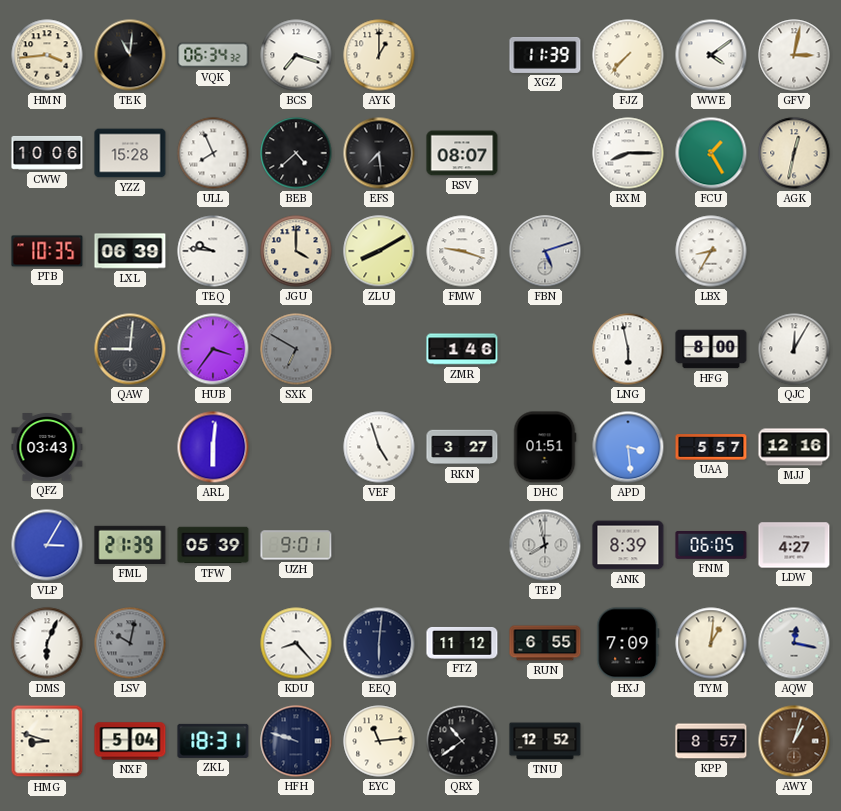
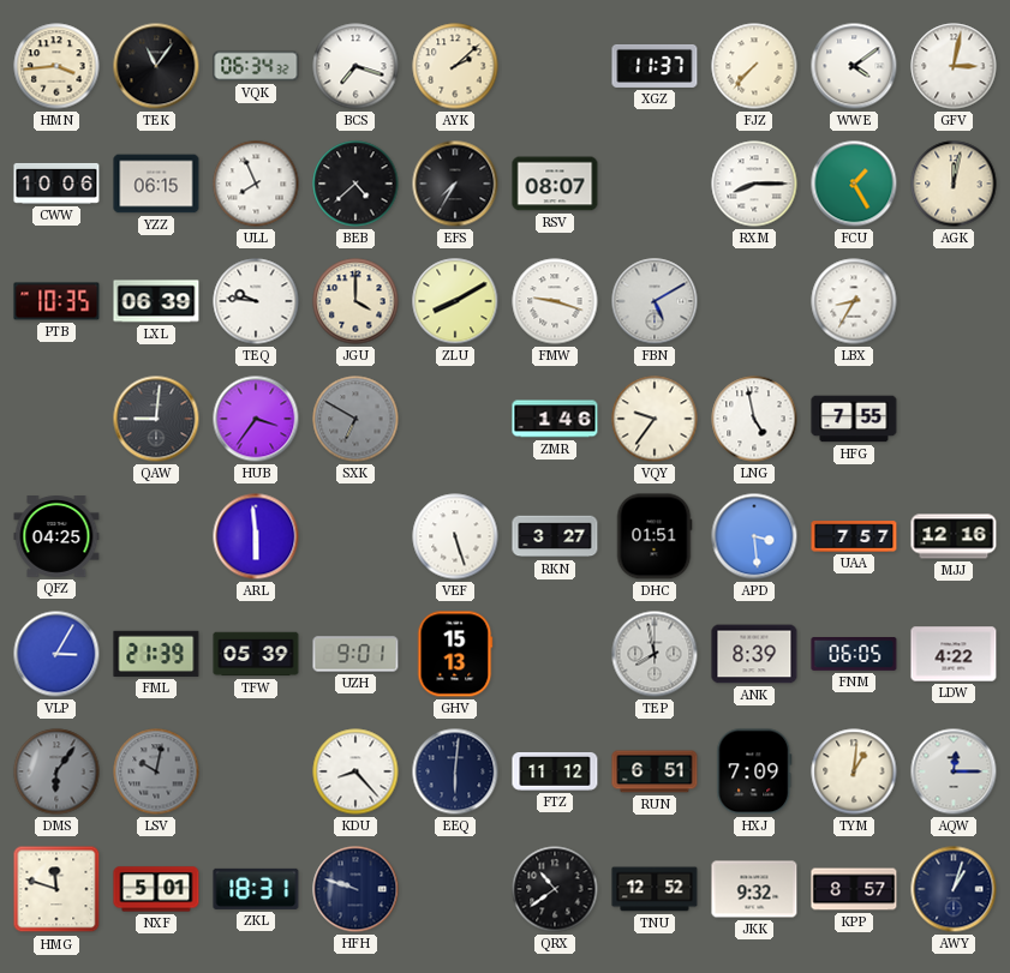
TEK: 11:01 -> 11:06 (156, 66)
AYK: 1:00 -> 2:08 (455, 66)
XGZ: 11:39 -> 11:37 (655, 66)
YZZ: 15:28 -> 06:15 (156, 184)
EFS: 7:29 -> 7:35 (455, 184)
AGK: 12:32 -> 12:02 (954, 184)
FBN: 5:12 -> 5:10 (655, 301)
VQY: none -> 9:36 (655, 419)
LNG: 5:58 -> 4:58 (754, 419)
HFG: 8:00 -> 7:55 (854, 419)
QJC: 12:05 -> none (794, 349)
QFZ: 03:43 -> 04:25 (56, 537)
ARL: 6:01 -> 5:59 (256, 536)
VEF: 4:57 -> 5:27 (455, 536)
UAA: 5:57 -> 7:57 (854, 536)
GHV: none -> 15:13 (455, 654)
LDW: 4:27 -> 4:22 (954, 654)
DMS: 6:04 -> 6:06 (56, 771)
DMS dial: white -> grey (56, 771)
RUN: 6:55 -> 6:51 (655, 771)
AQW: 12:17 -> 12:15 (954, 771)
HMG: 8:48 -> 11:48 (56, 889)
NXF: 5:04 -> 5:01 (156, 889)
EYC: 11:14 -> none (379, 741)
JKK: none -> 9:32 (754, 889)
AWY dial: brown -> navy (954, 889)
